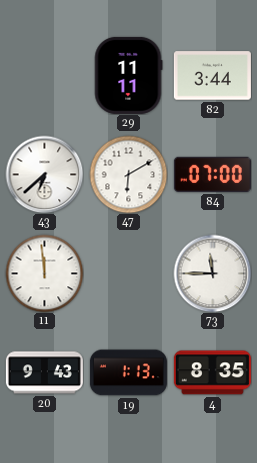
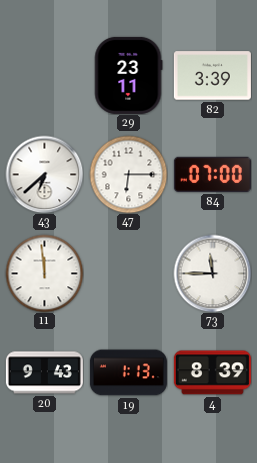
29: 11:11 -> 23:11 (128, 75)
82: 3:44 -> 3:39 (212, 76)
47: 6:10 -> 6:15 (128, 174)
4: 8:35 -> 8:39 (212, 373)
